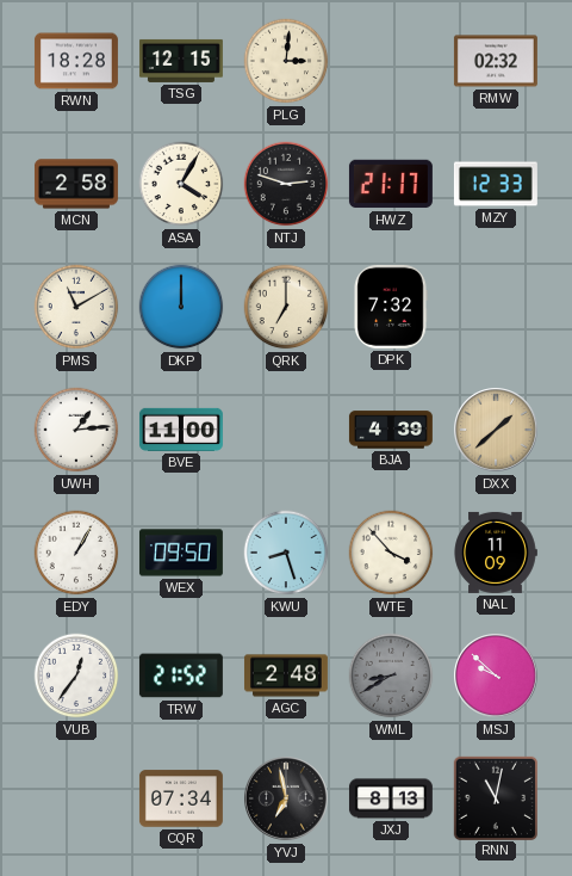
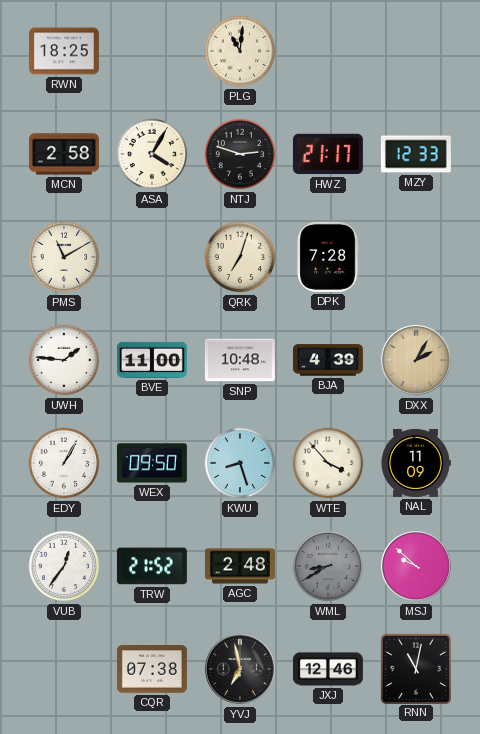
RWN: 18:28 -> 18:25 (64, 51)
TSG: 12:15 -> none (181, 61)
PLG: 3:01 -> 11:01 (240, 51)
RMW: 02:32 -> none (496, 61)
DKP: 12:00 -> none (181, 307)
QRK: 7:00 -> 7:03 (240, 257)
DPK: 7:32 -> 7:28 (328, 257)
UWH: 1:14 -> 1:46 (64, 360)
SNP: none -> 10:48 (240, 360)
DXX: 1:38 -> 2:05 (417, 361)
CQR: 07:34 -> 07:38 (152, 669)
JXJ: 8:13 -> 12:46 (328, 669)
